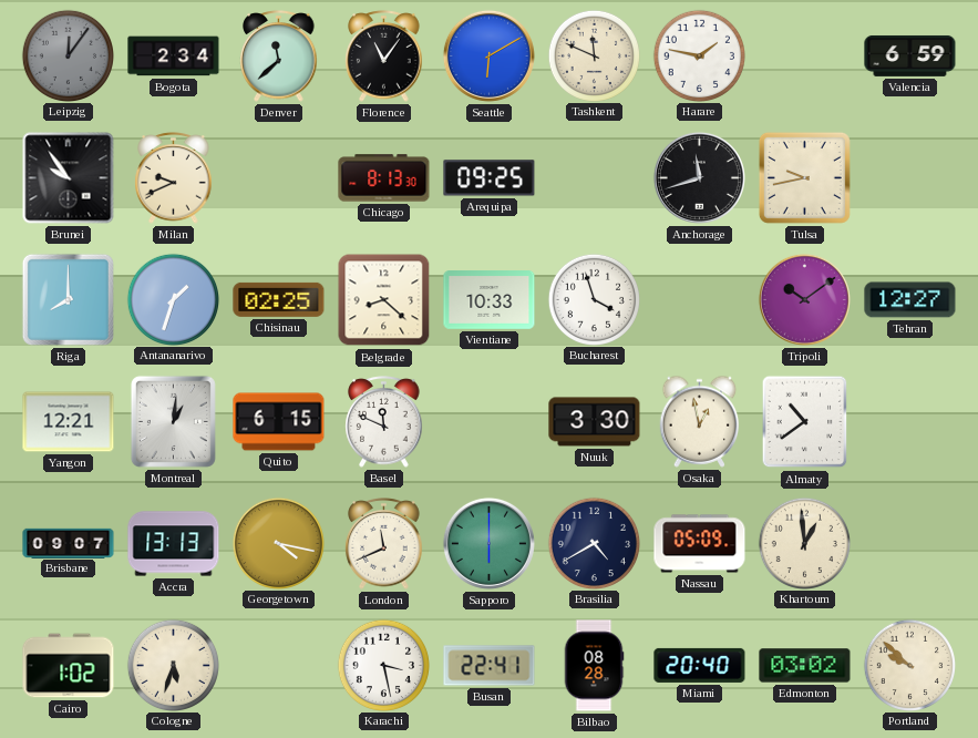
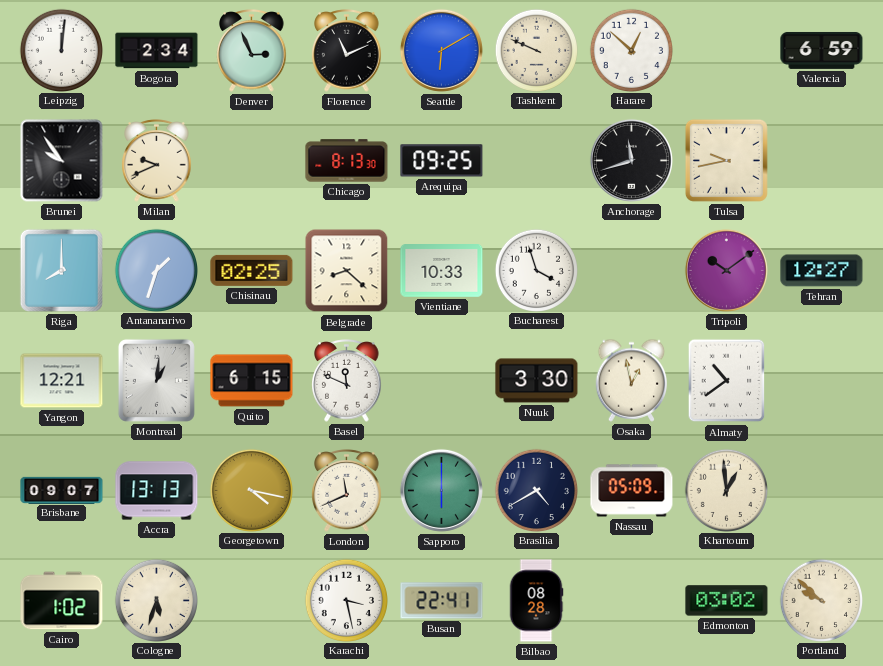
Leipzig: 12:06 -> 12:01 (61, 50)
Leipzig dial: grey -> white (61, 50)
Denver: 11:38 -> 2:56 (252, 51)
Florence: 11:06 -> 11:11 (347, 51)
Tashkent: 11:49 -> 9:49 (536, 50)
Harare: 1:47 -> 12:52 (631, 50)
Miami: 20:40 -> none (700, 665)
